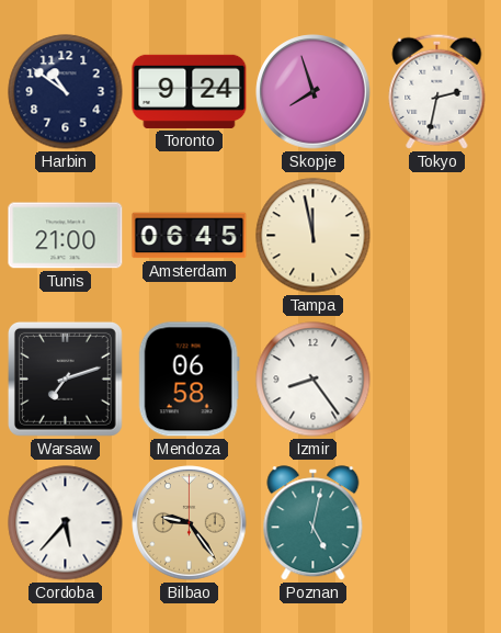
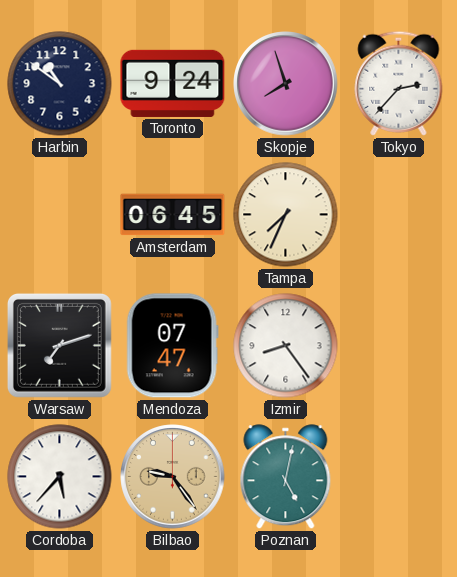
Tokyo: 2:32 -> 2:37 (399, 83)
Tunis: 21:00 -> none (66, 236)
Tampa: 11:58 -> 7:34 (286, 215)
Mendoza: 06:58 -> 07:47 (172, 346)
